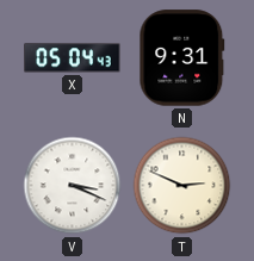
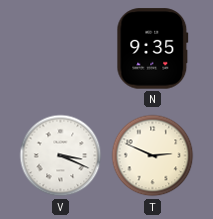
X: 05:04 -> none (73, 58)
N: 9:31 -> 9:35 (153, 49)
